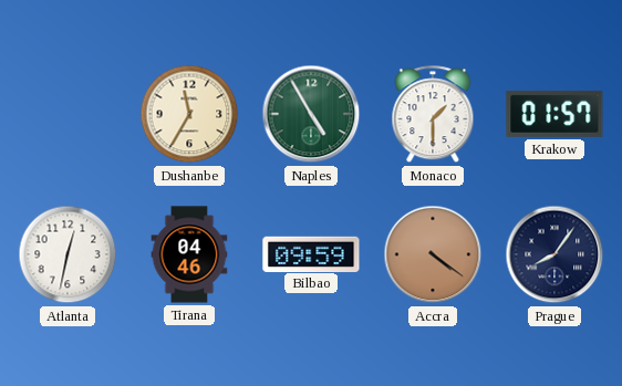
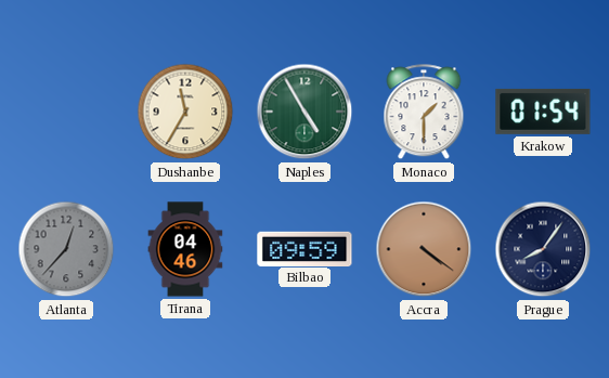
Krakow: 01:57 -> 01:54 (543, 112)
Atlanta: 12:32 -> 12:37 (66, 249)
Atlanta dial: white -> grey (66, 249)
